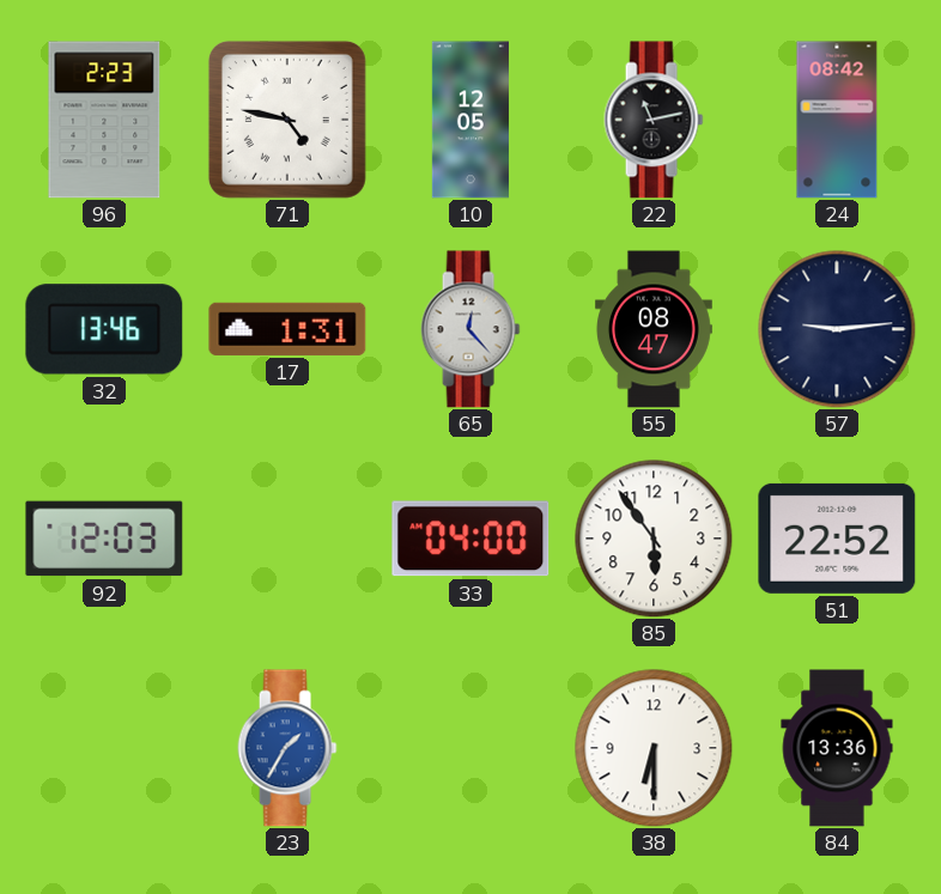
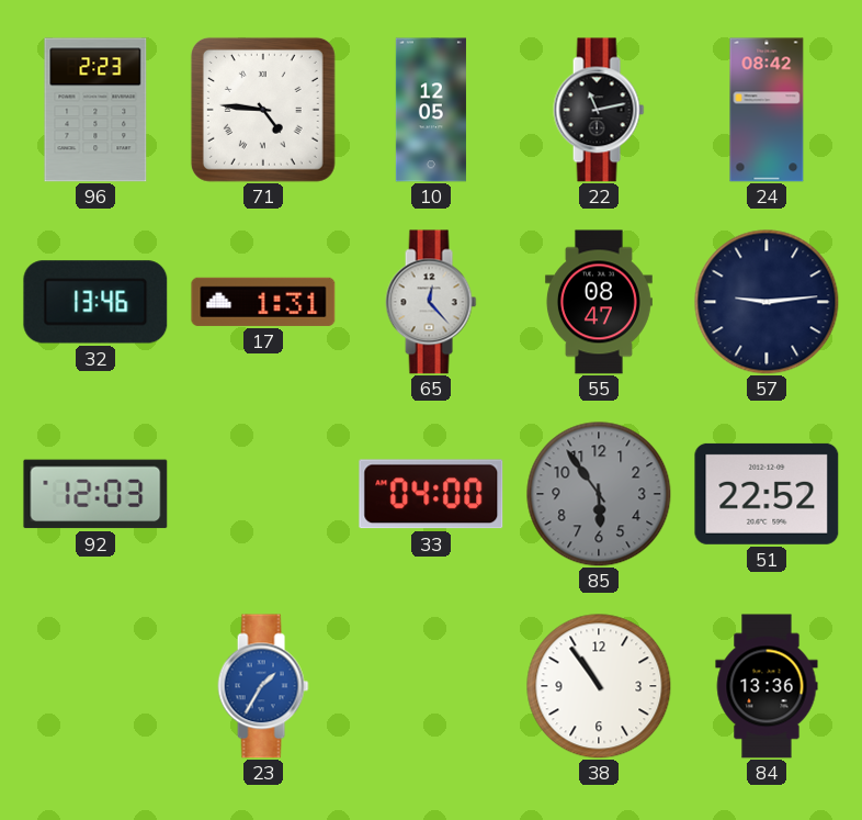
71: 4:47 -> 4:46 (263, 110)
85 dial: white -> grey (599, 494)
38: 6:30 -> 10:54 (599, 686)
